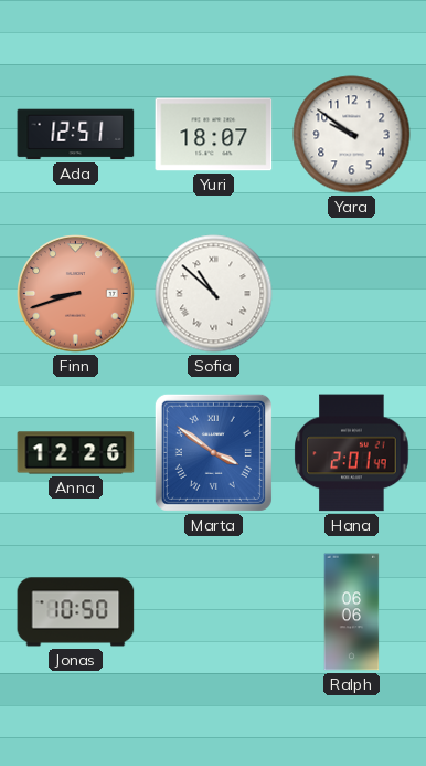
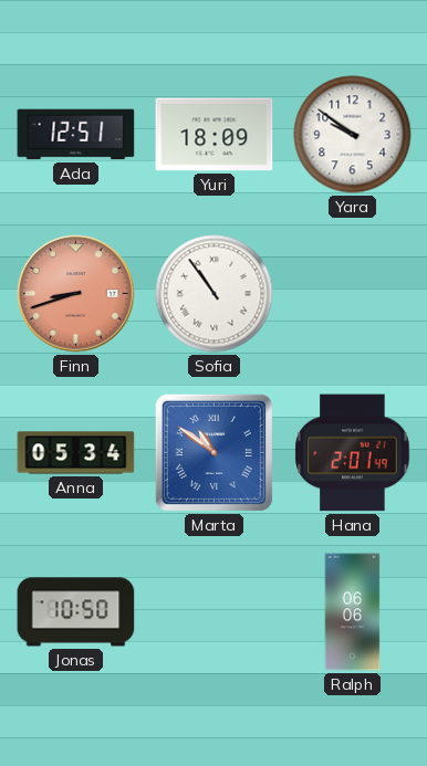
Yuri: 18:07 -> 18:09 (215, 135)
Sofia: 10:52 -> 10:54 (215, 294)
Anna: 12:26 -> 05:34 (76, 453)
Marta: 3:51 -> 10:51 (213, 452)
